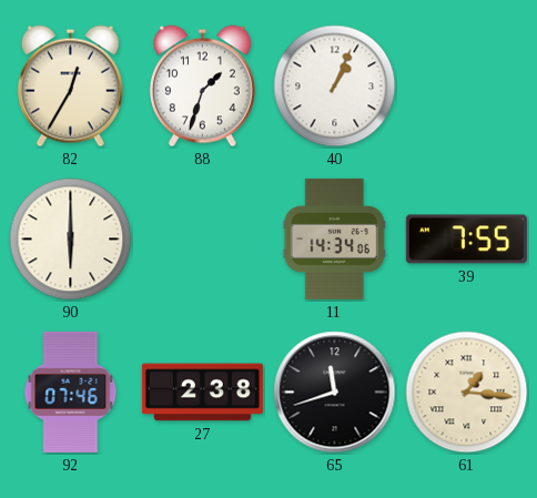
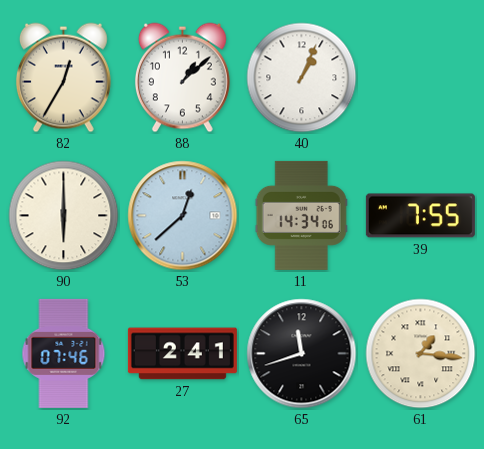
88: 1:33 -> 1:08 (182, 78)
53: none -> 12:38 (183, 216)
27: 2:38 -> 2:41 (182, 354)
